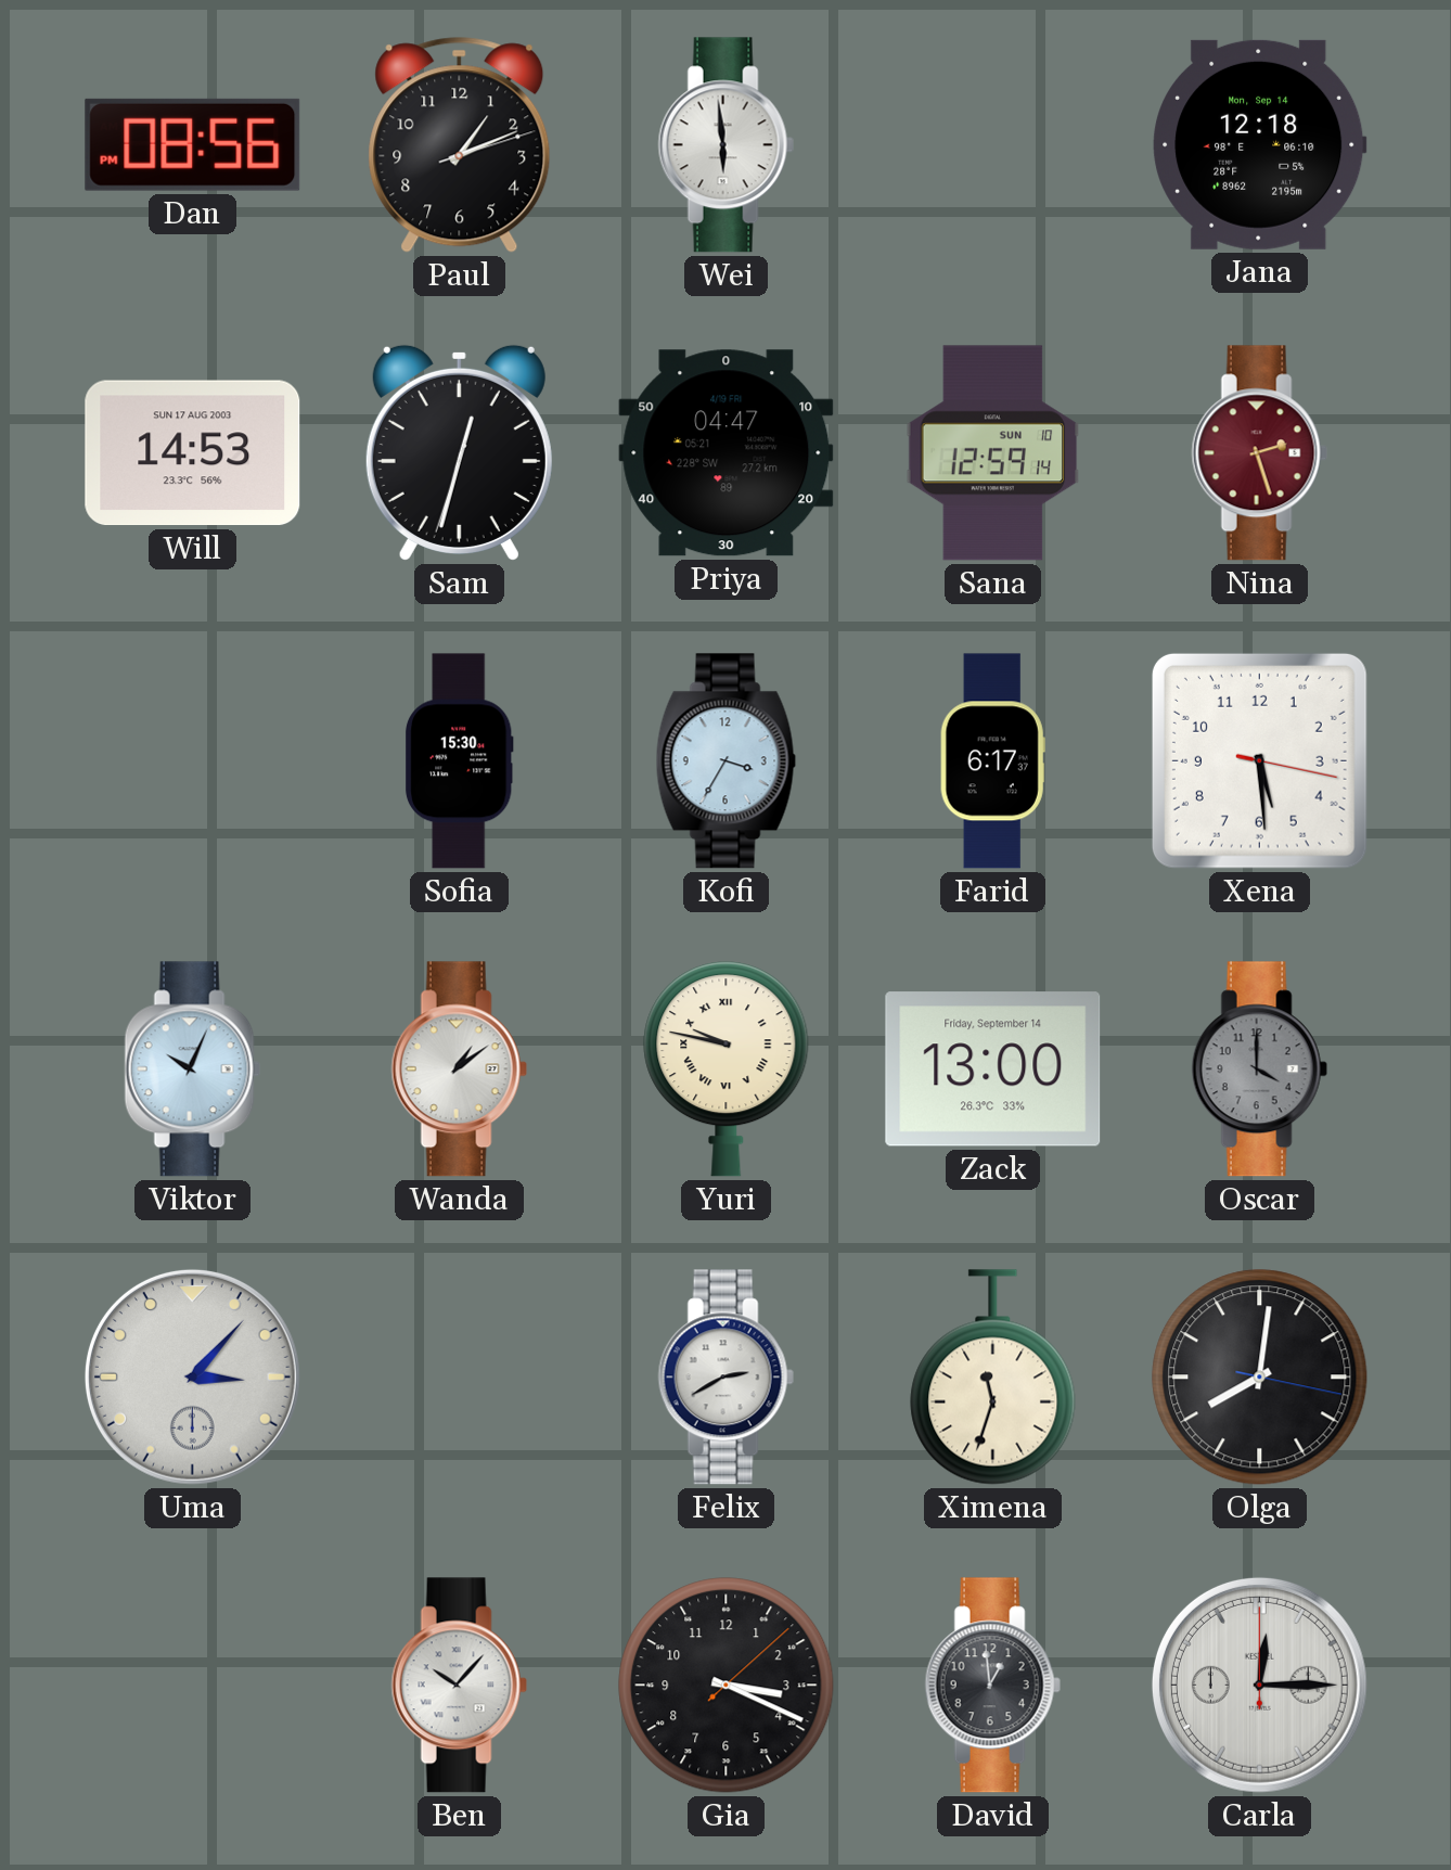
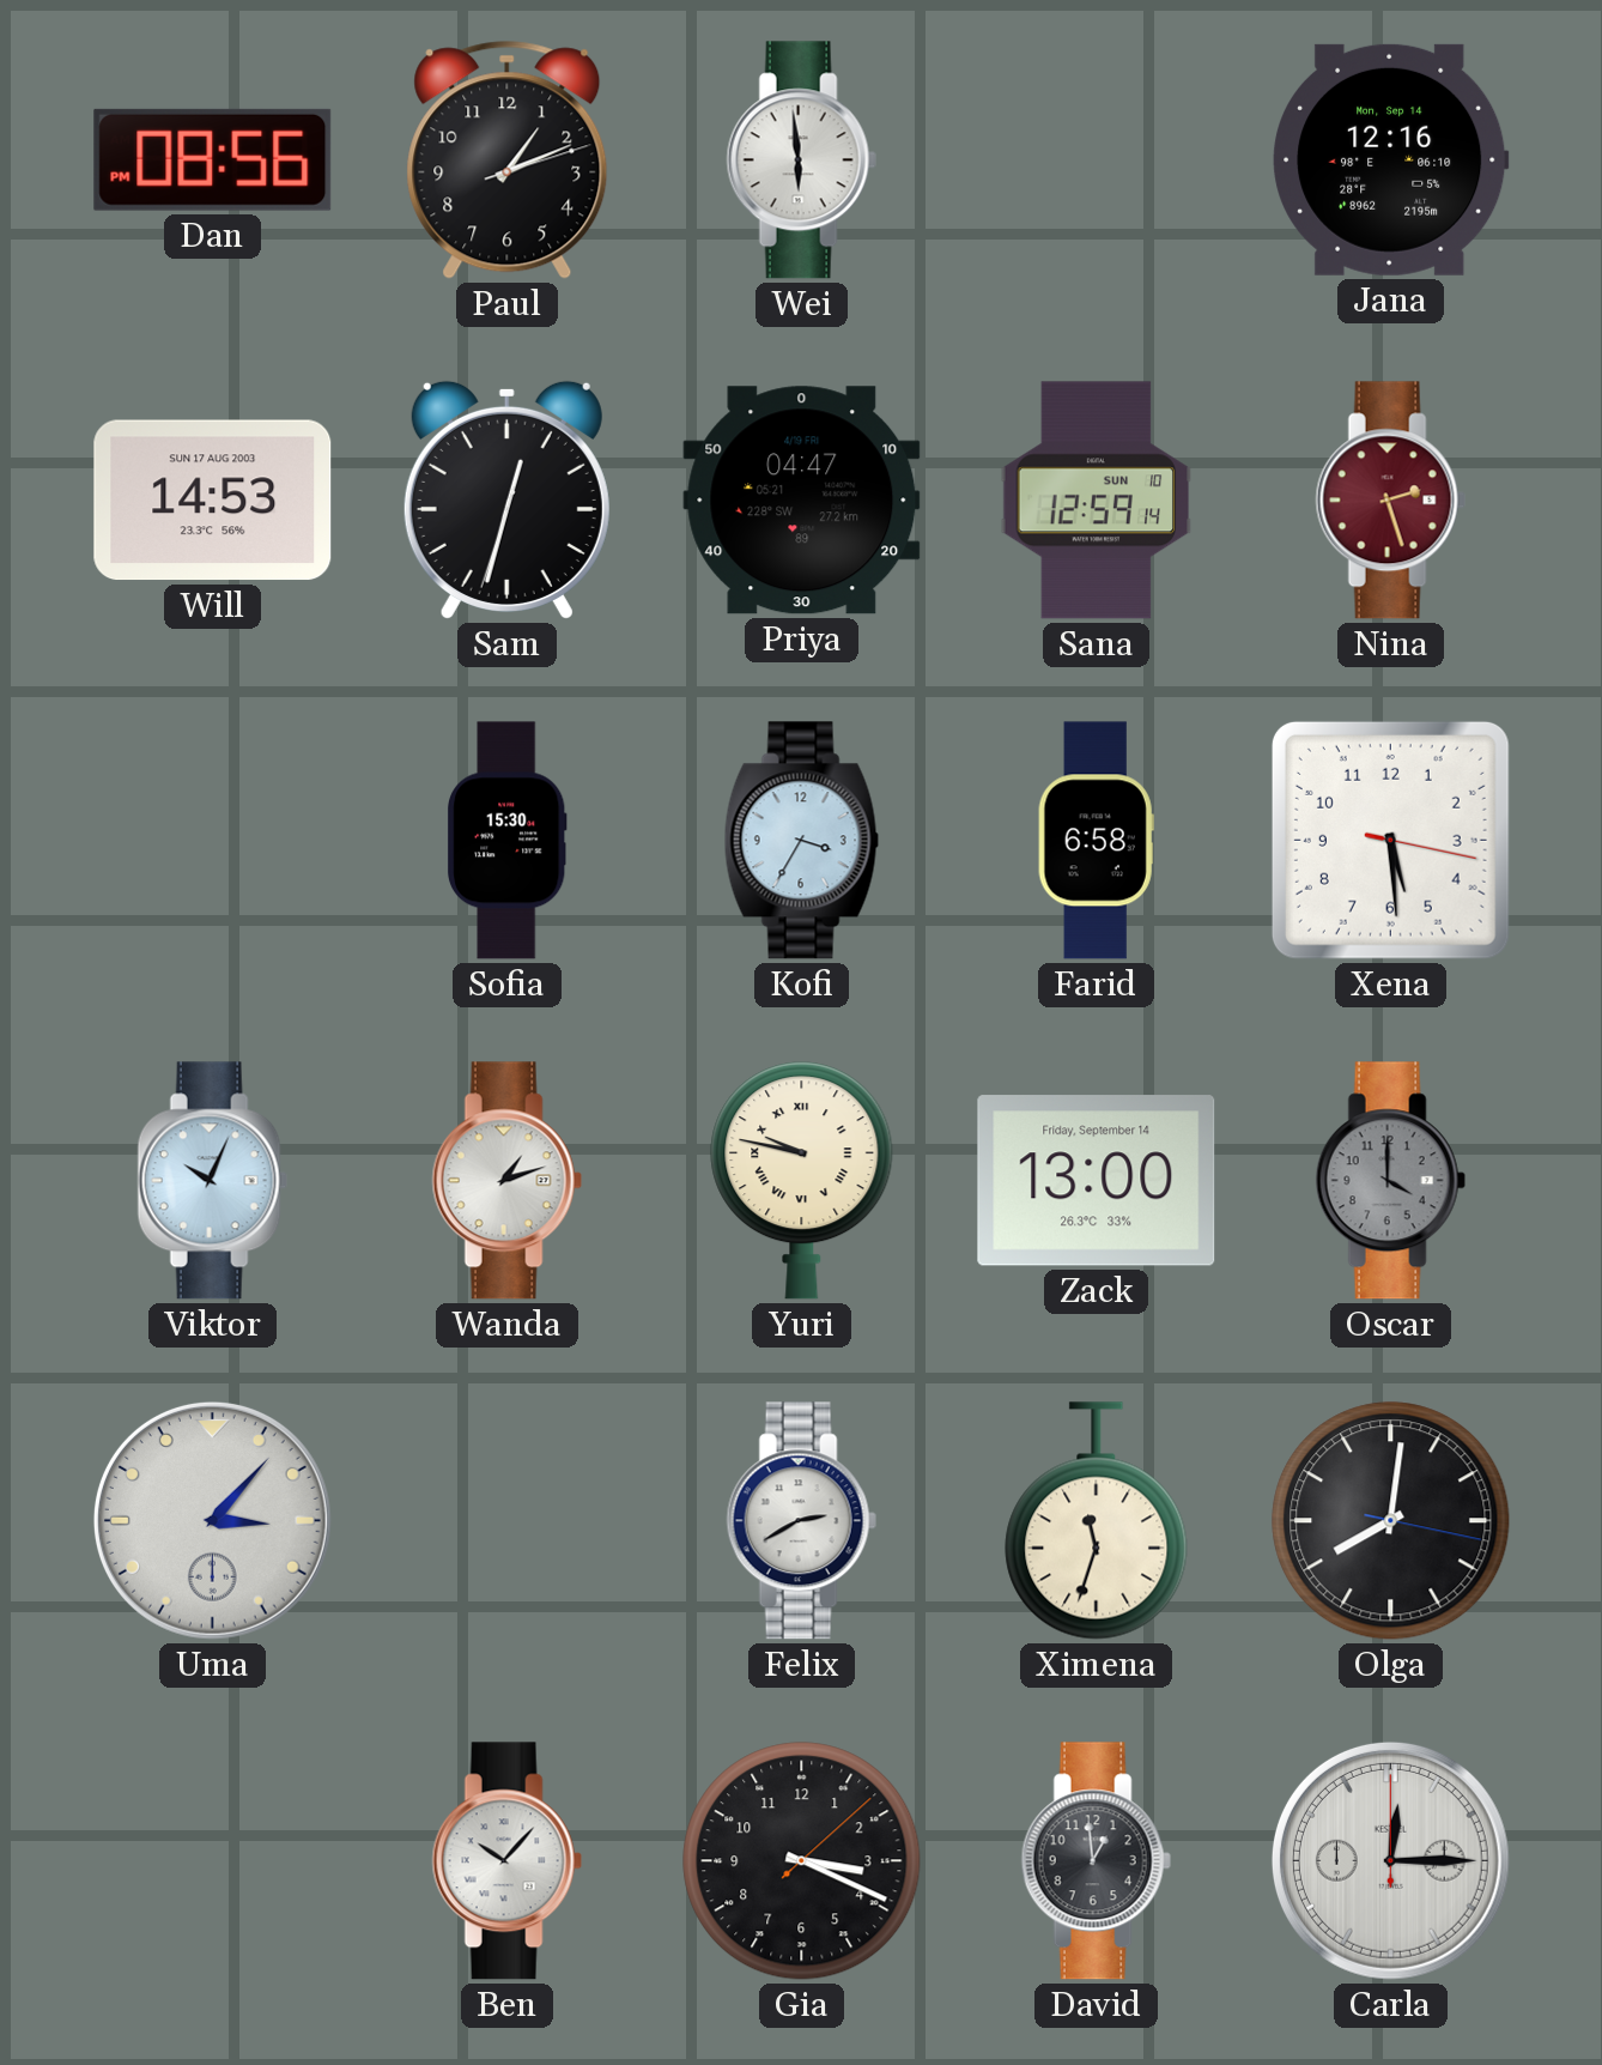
Jana: 12:18 -> 12:16 (1391, 159)
Farid: 6:17 -> 6:58 (1096, 841)
Wanda: 1:09 -> 1:12 (506, 1181)
